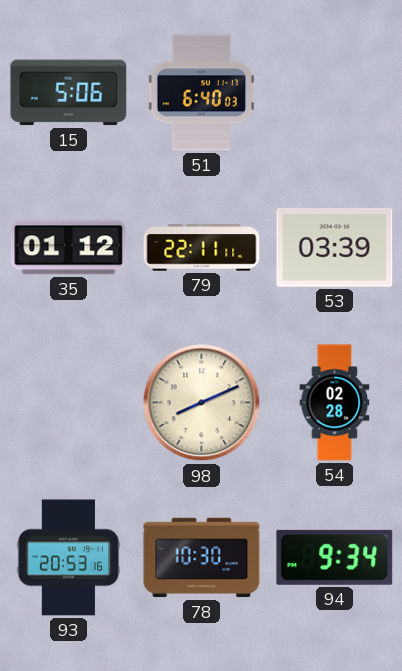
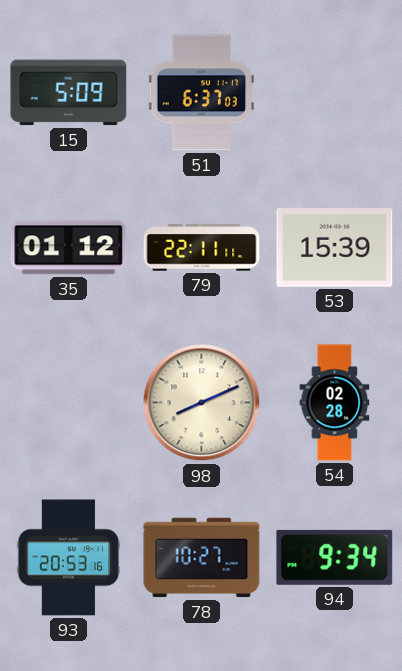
15: 5:06 -> 5:09 (69, 93)
51: 6:40 -> 6:37 (202, 93)
53: 03:39 -> 15:39 (335, 248)
78: 10:30 -> 10:27 (202, 558)
